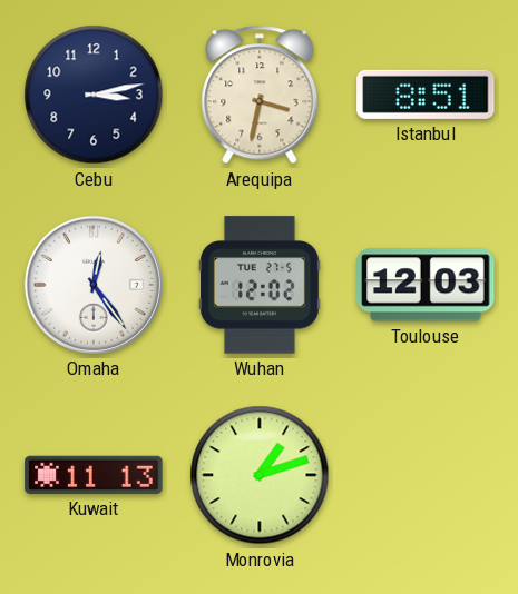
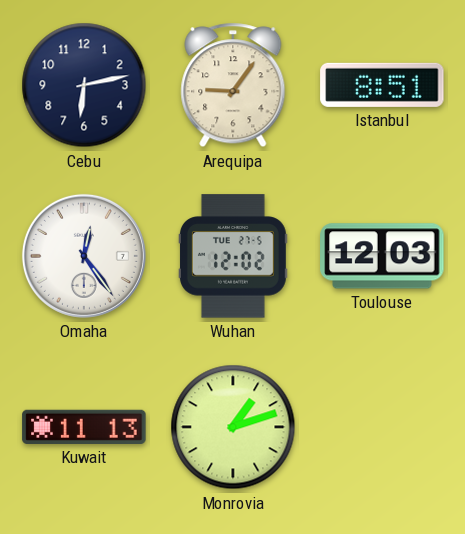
Cebu: 3:13 -> 6:13 (84, 85)
Arequipa: 3:32 -> 9:06 (233, 85)
